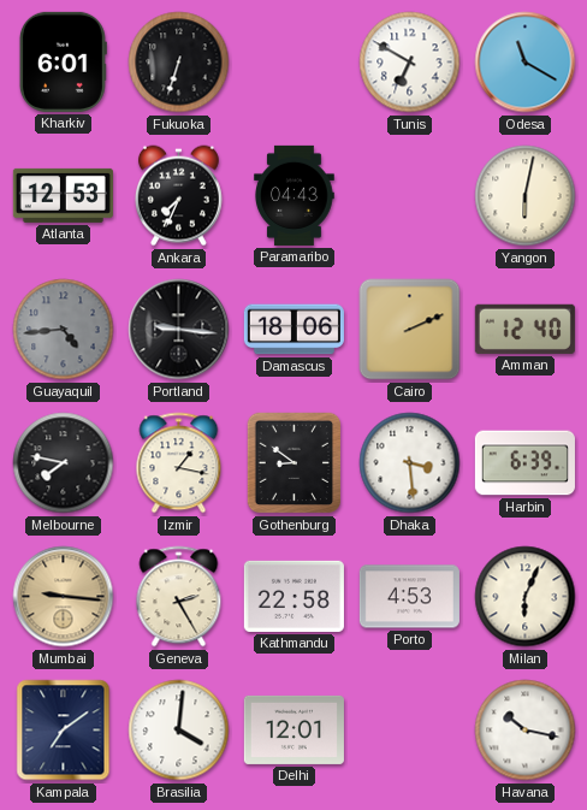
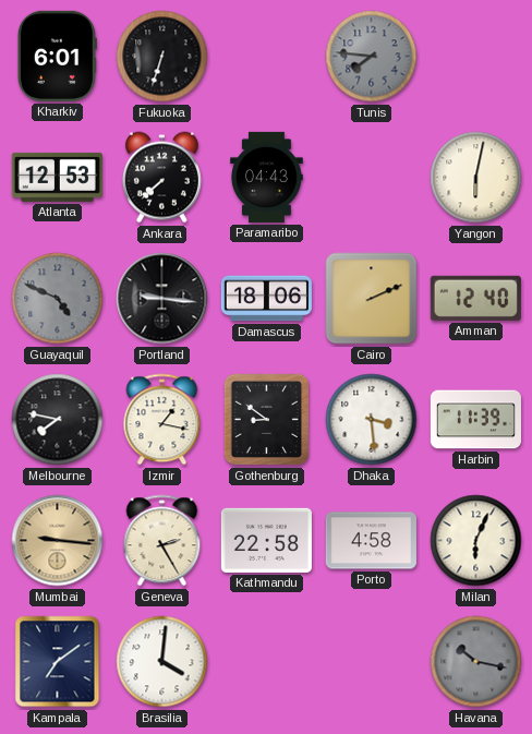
Tunis: 6:50 -> 7:46 (372, 57)
Tunis dial: white -> grey (372, 57)
Odesa: 11:20 -> none (526, 63)
Ankara: 7:34 -> 7:38 (161, 178)
Guayaquil: 4:44 -> 4:49 (58, 299)
Harbin: 6:39 -> 11:39 (475, 420)
Porto: 4:53 -> 4:58 (371, 541)
Delhi: 12:01 -> none (293, 729)
Havana dial: white -> grey (476, 662)
